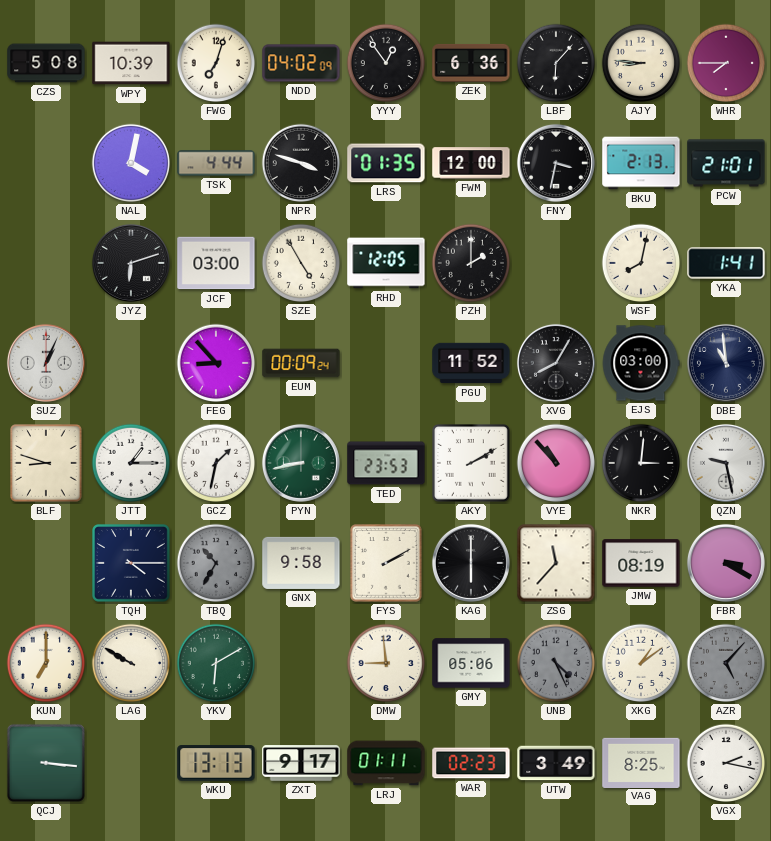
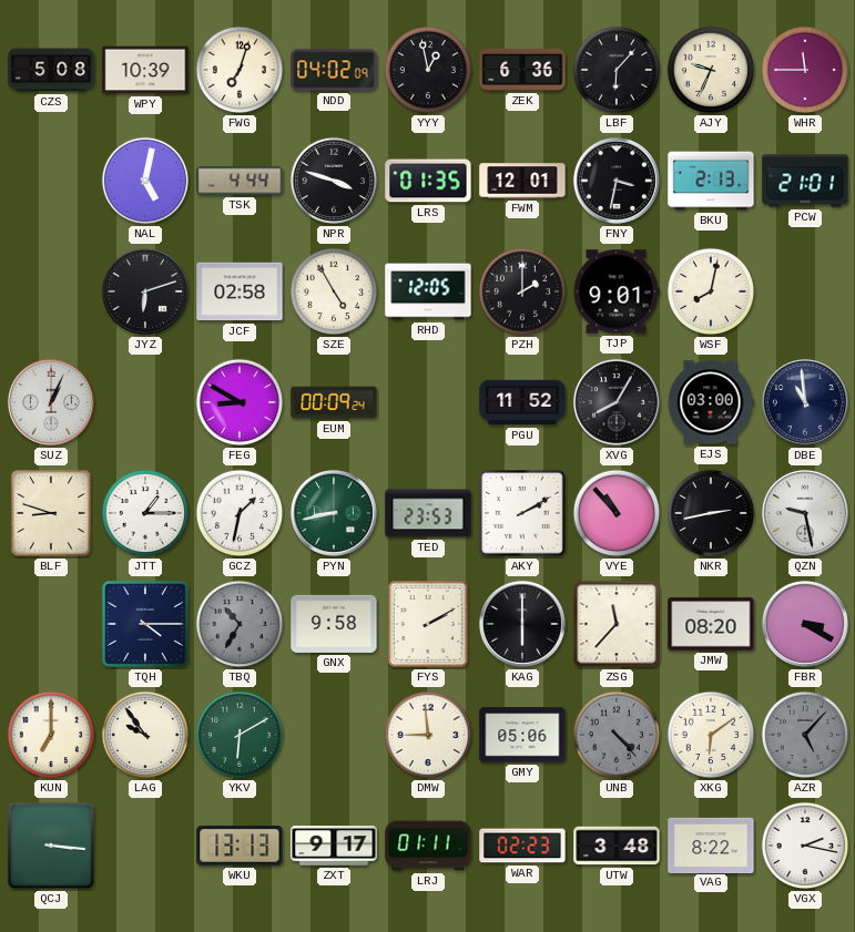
YYY: 12:54 -> 12:58 (428, 70)
AJY: 8:46 -> 9:34 (711, 70)
WHR: 7:45 -> 11:45 (805, 70)
NAL: 4:02 -> 5:02 (145, 181)
FWM: 12:00 -> 12:01 (522, 181)
JCF: 03:00 -> 02:58 (240, 291)
TJP: none -> 9:01 (617, 291)
YKA: 1:41 -> none (726, 263)
FEG: 8:53 -> 8:50 (240, 402)
NKR: 3:01 -> 2:43 (711, 513)
JMW: 08:19 -> 08:20 (711, 624)
LAG: 9:50 -> 9:54 (145, 735)
UNB: 4:26 -> 4:23 (617, 735)
XKG: 1:09 -> 6:09 (711, 735)
UTW: 3:49 -> 3:48 (617, 846)
VAG: 8:25 -> 8:22 (711, 844)
